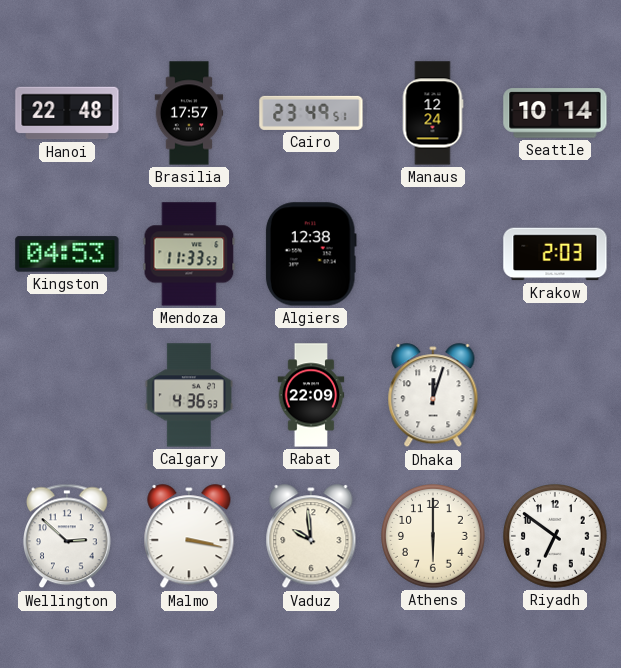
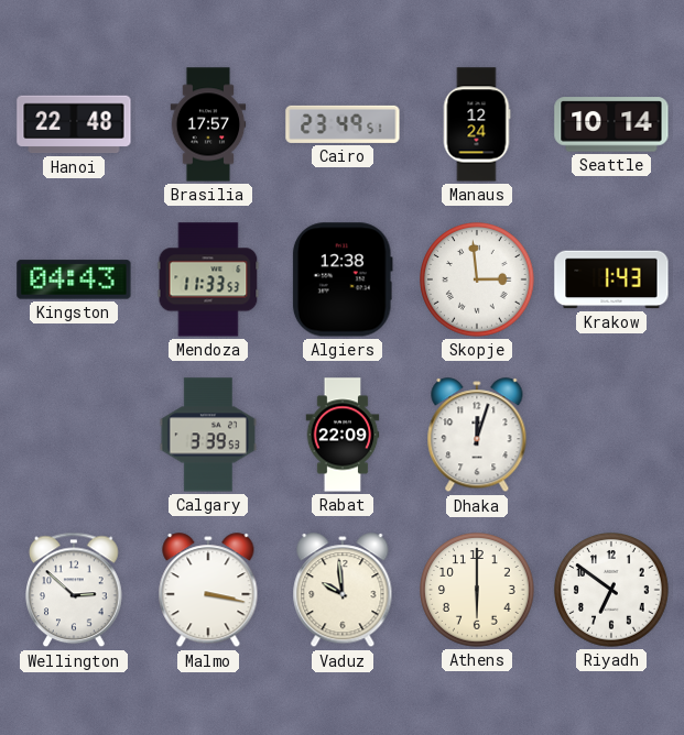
Kingston: 04:53 -> 04:43 (74, 279)
Skopje: none -> 2:59 (478, 281)
Krakow: 2:03 -> 1:43 (611, 279)
Calgary: 4:36 -> 3:39 (208, 435)
